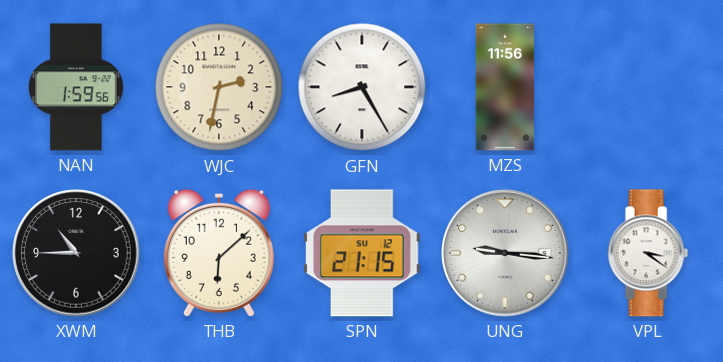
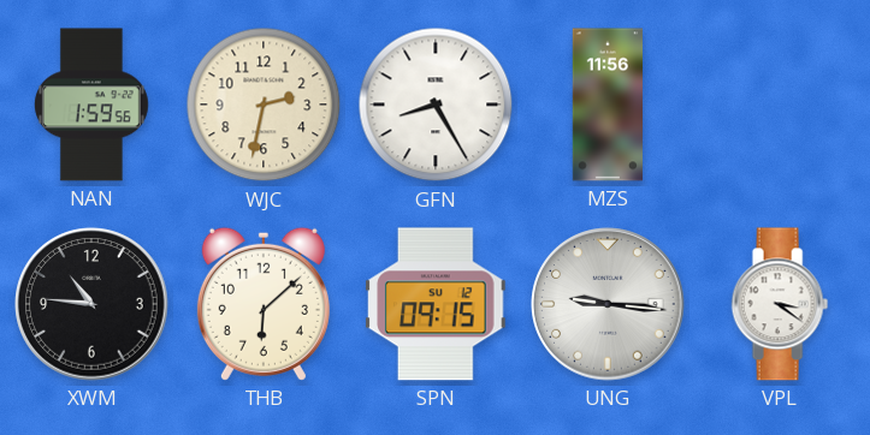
XWM: 10:45 -> 10:46 (91, 304)
SPN: 21:15 -> 09:15 (436, 304)
